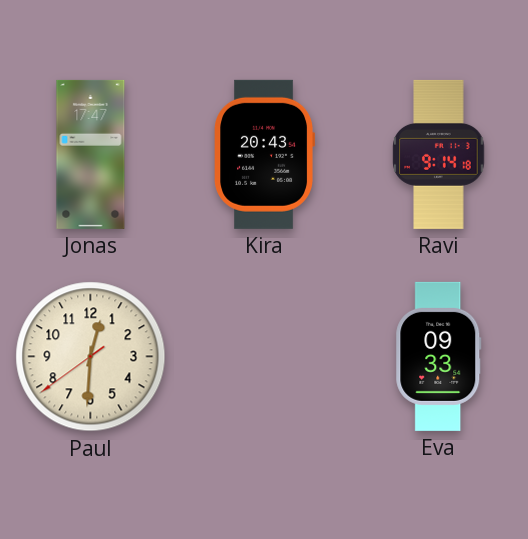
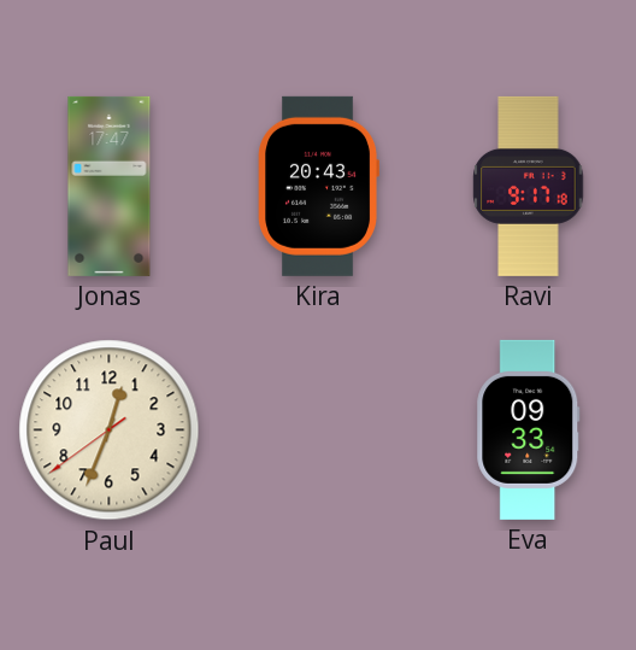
Ravi: 9:14 -> 9:17 (529, 186)
Paul: 12:30 -> 12:33 (110, 431)
